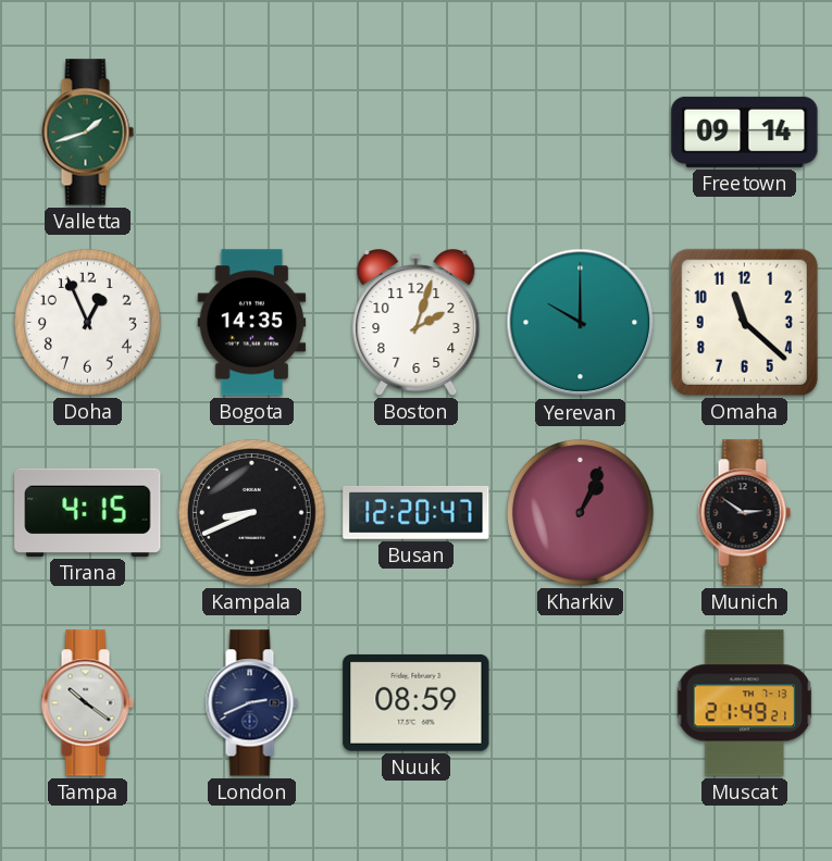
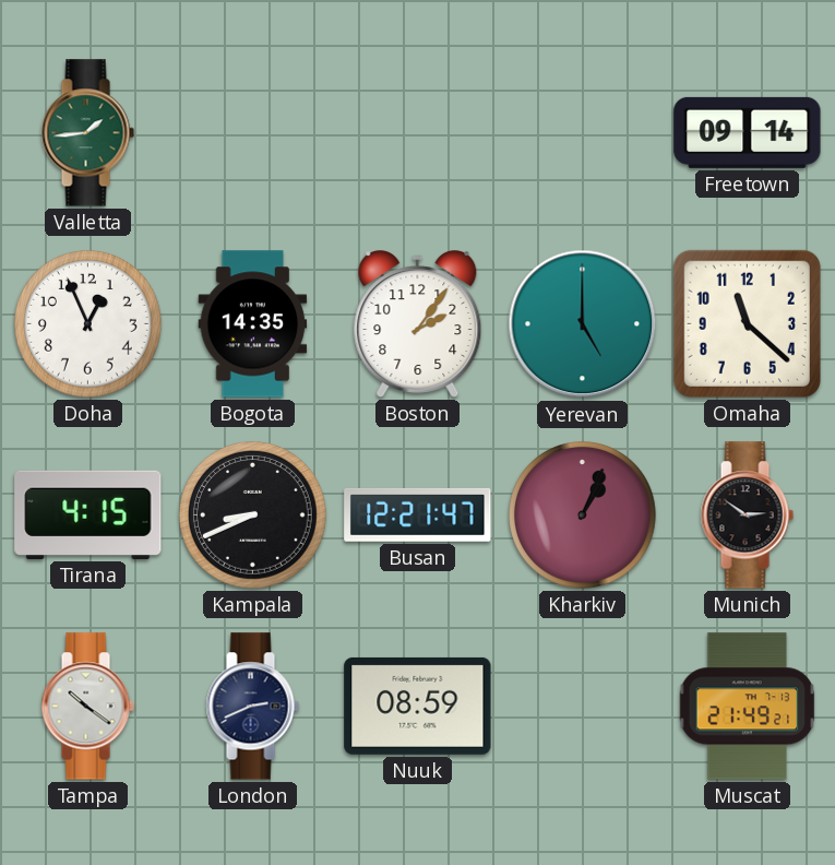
Valletta: 1:42 -> 1:44 (87, 133)
Boston: 2:03 -> 2:06 (418, 324)
Yerevan: 10:00 -> 5:00 (583, 324)
Busan: 12:20 -> 12:21 (418, 514)
